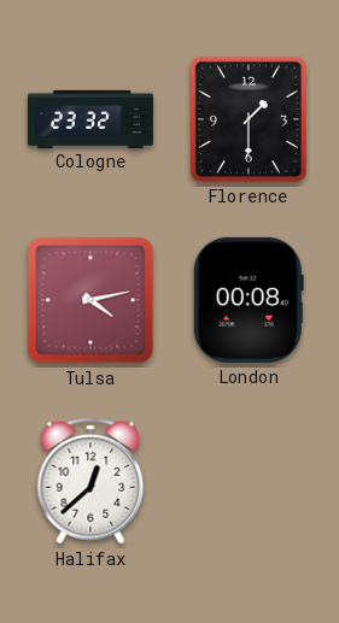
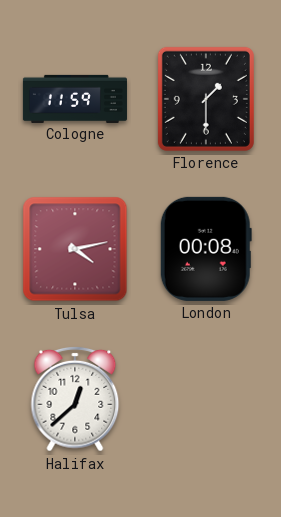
Cologne: 23:32 -> 11:59 (75, 98)
